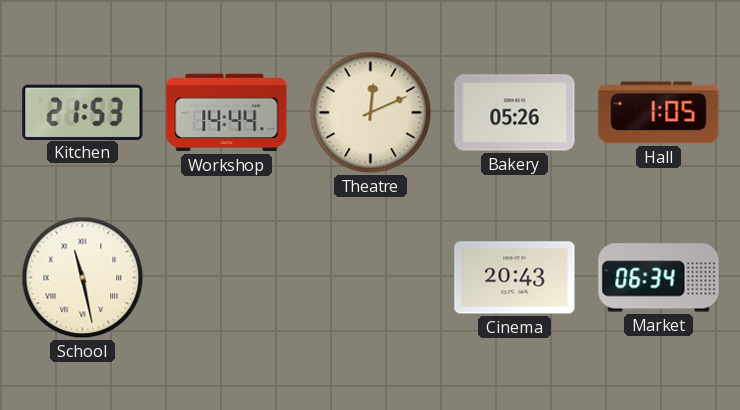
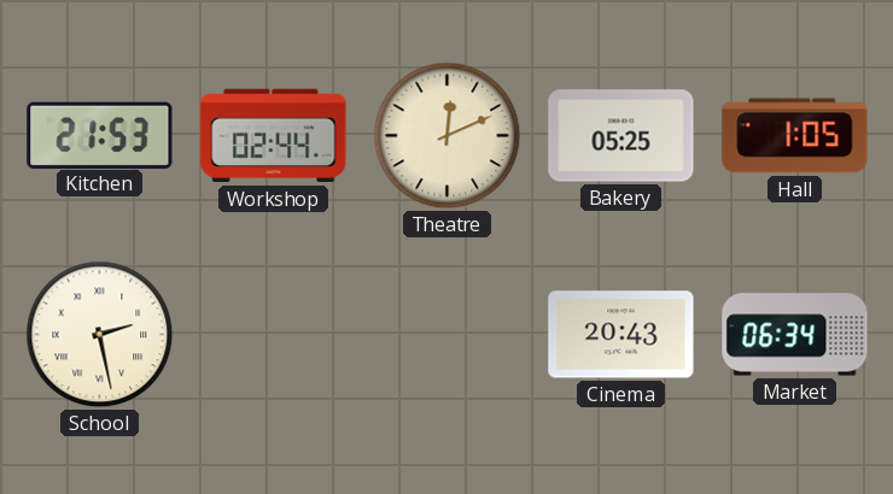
Workshop: 14:44 -> 02:44 (274, 136)
Bakery: 05:26 -> 05:25 (621, 136)
School: 11:28 -> 2:28 (100, 335)
